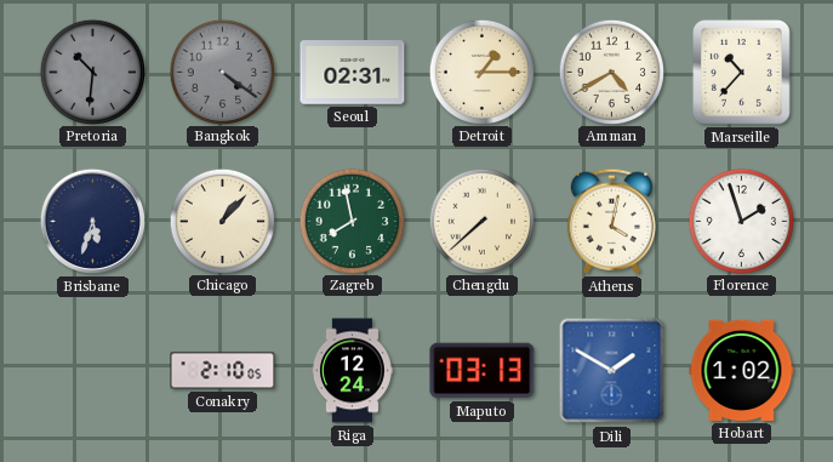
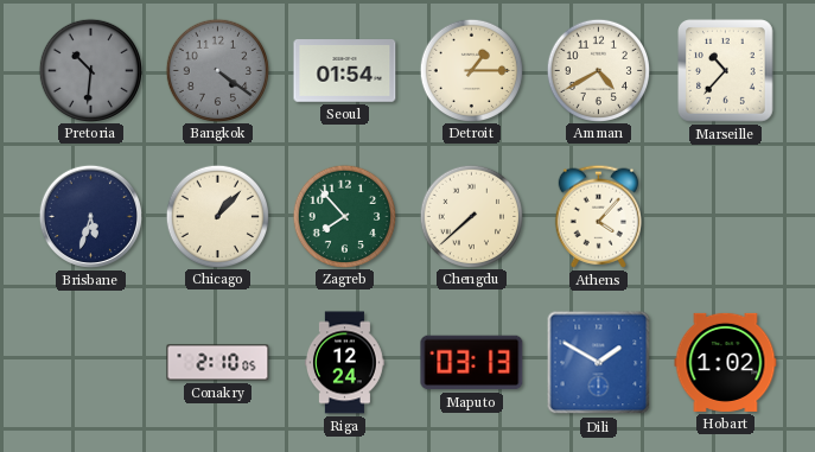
Seoul: 02:31 -> 01:54 (345, 71)
Zagreb: 7:58 -> 7:53 (344, 216)
Athens: 4:02 -> 4:07 (599, 216)
Florence: 1:57 -> none (741, 221)
